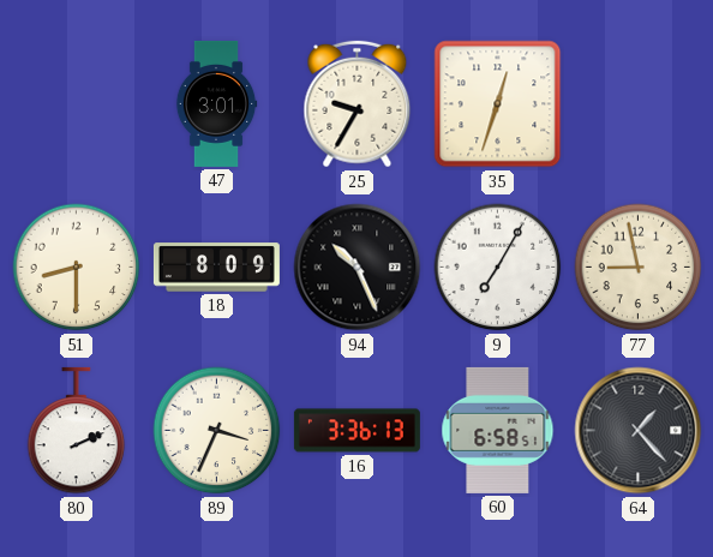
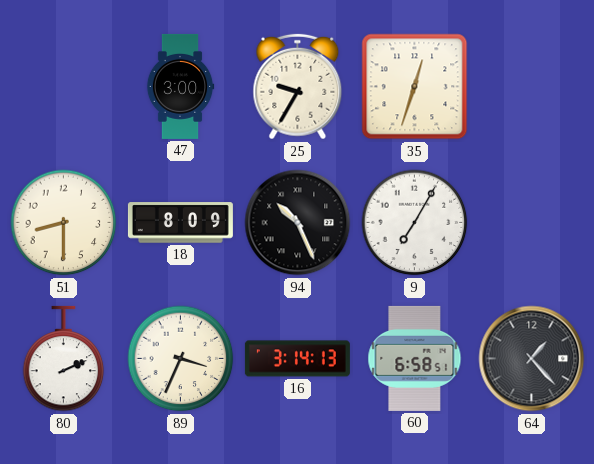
47: 3:01 -> 3:00 (180, 86)
77: 8:58 -> none (639, 268)
16: 3:36 -> 3:14 (297, 359)
